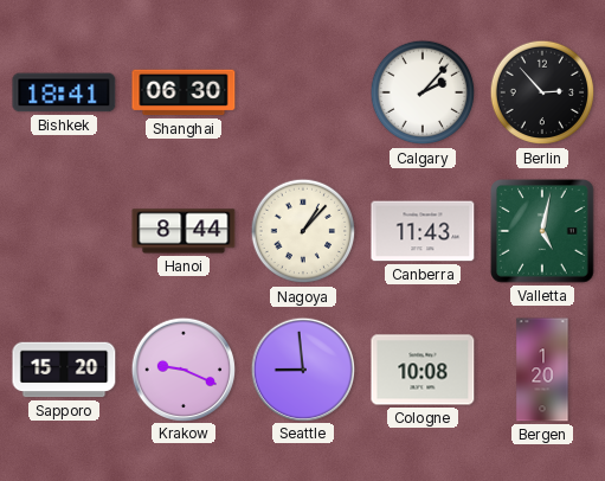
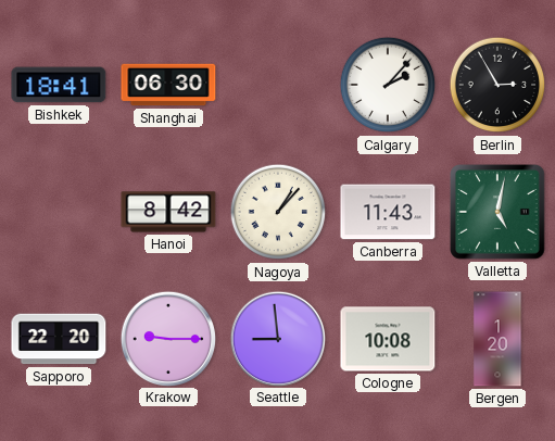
Berlin: 2:53 -> 2:55 (497, 85)
Hanoi: 8:44 -> 8:42 (168, 212)
Sapporo: 15:20 -> 22:20 (59, 339)
Krakow: 9:19 -> 9:15 (167, 338)
